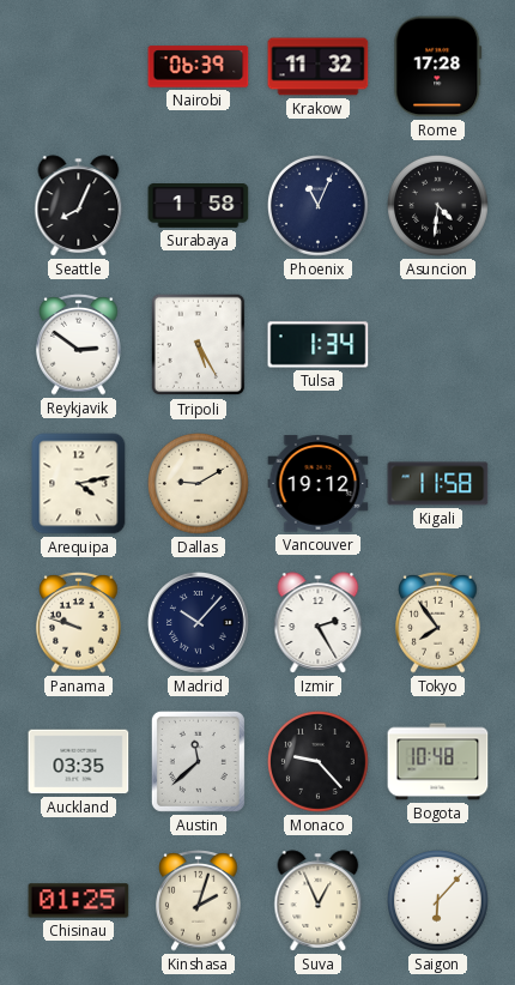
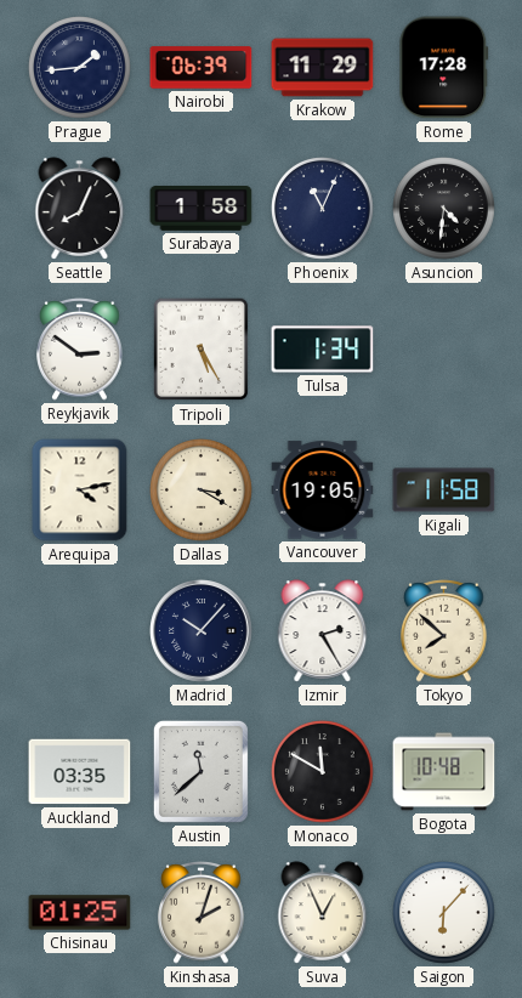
Prague: none -> 1:44 (80, 68)
Krakow: 11:32 -> 11:29 (323, 68)
Dallas: 9:10 -> 3:20 (202, 491)
Vancouver: 19:12 -> 19:05 (323, 491)
Panama: 9:48 -> none (79, 623)
Tokyo: 7:54 -> 7:52 (444, 631)
Monaco: 9:23 -> 11:50 (323, 772)
